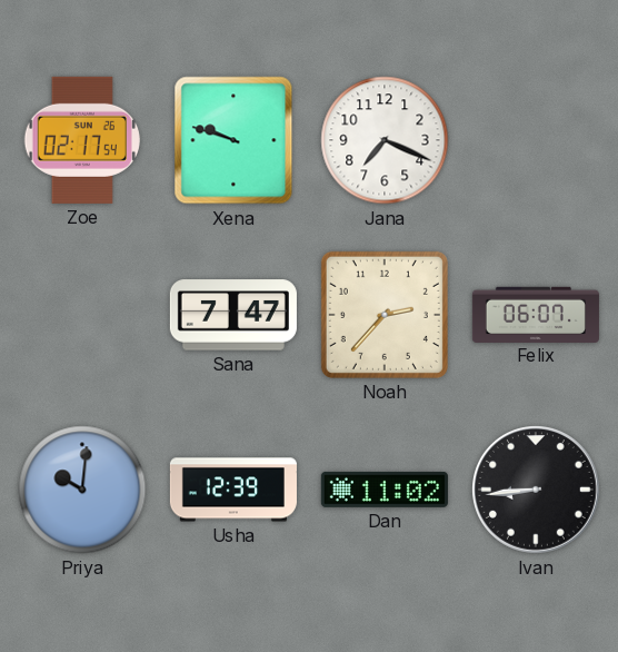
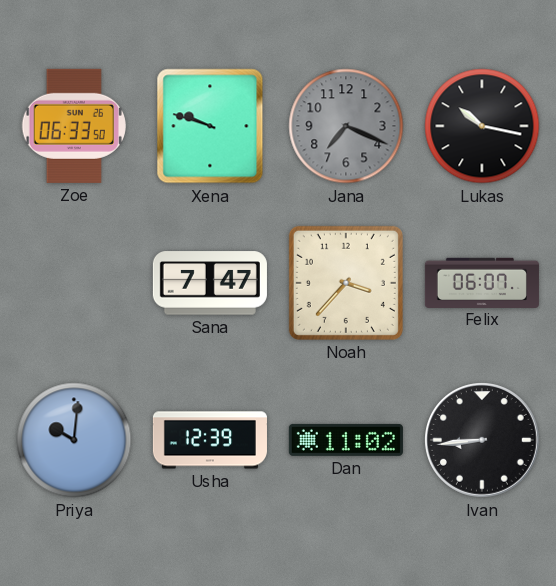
Zoe: 02:17 -> 06:33 (74, 126)
Jana dial: white -> grey (346, 126)
Lukas: none -> 10:17 (482, 126)
Noah: 2:37 -> 3:37 (346, 283)
